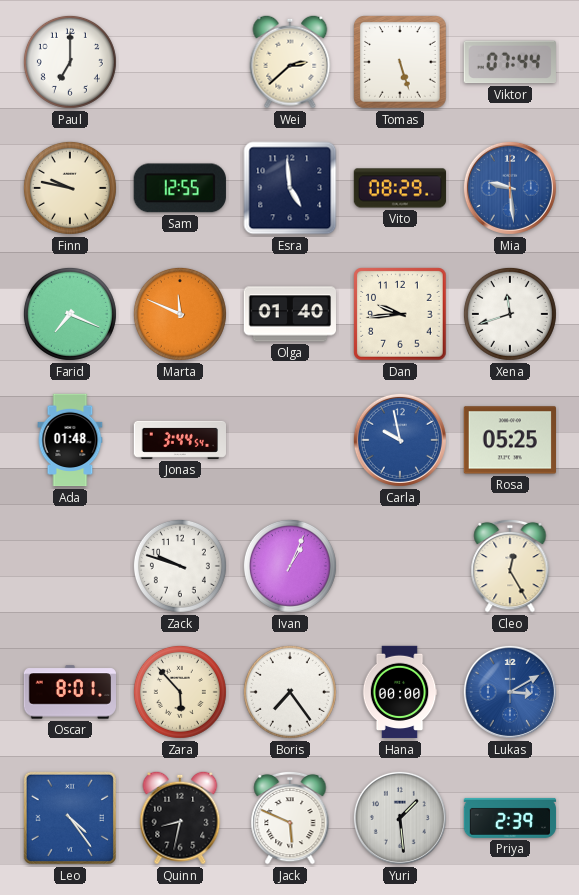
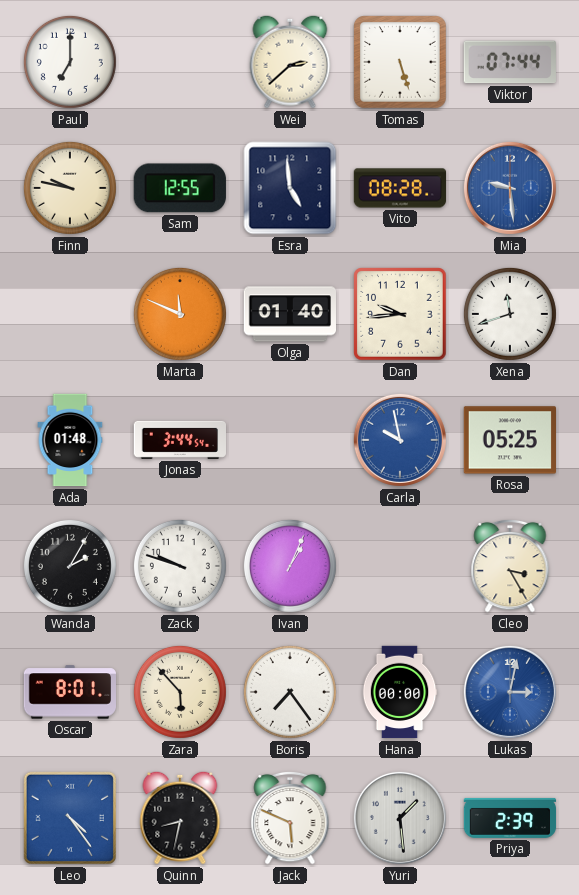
Vito: 08:29 -> 08:28 (400, 188)
Farid: 7:19 -> none (70, 314)
Wanda: none -> 2:05 (70, 566)
Cleo: 12:25 -> 3:25 (510, 566)
Lukas: 3:10 -> 3:02 (510, 692)
